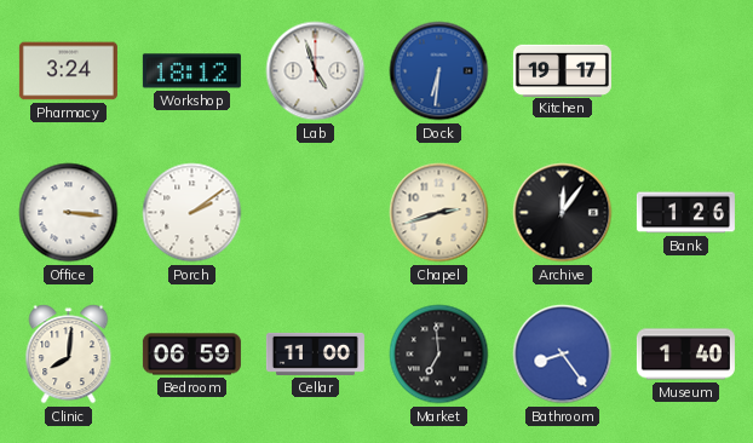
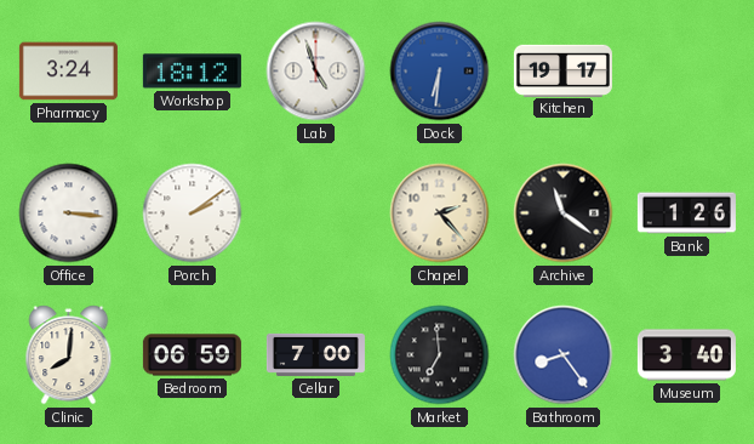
Chapel: 2:42 -> 2:23 (440, 214)
Archive: 12:06 -> 11:21 (564, 214)
Cellar: 11:00 -> 7:00 (315, 354)
Museum: 1:40 -> 3:40 (686, 355)
